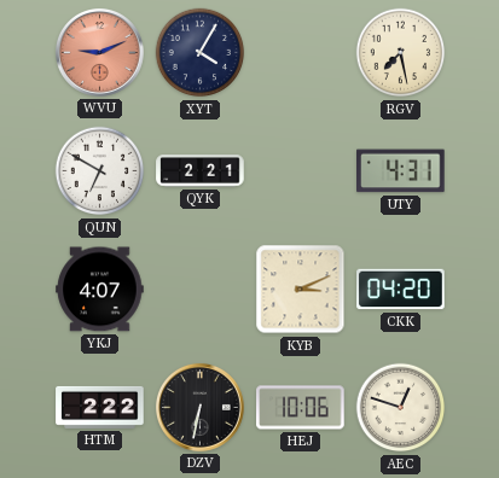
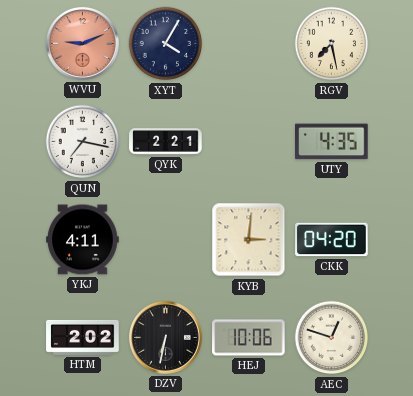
QUN: 6:50 -> 7:17 (83, 142)
UTY: 4:31 -> 4:35 (332, 142)
YKJ: 4:07 -> 4:11 (83, 240)
KYB: 3:11 -> 3:01 (249, 240)
HTM: 2:22 -> 2:02 (83, 337)
